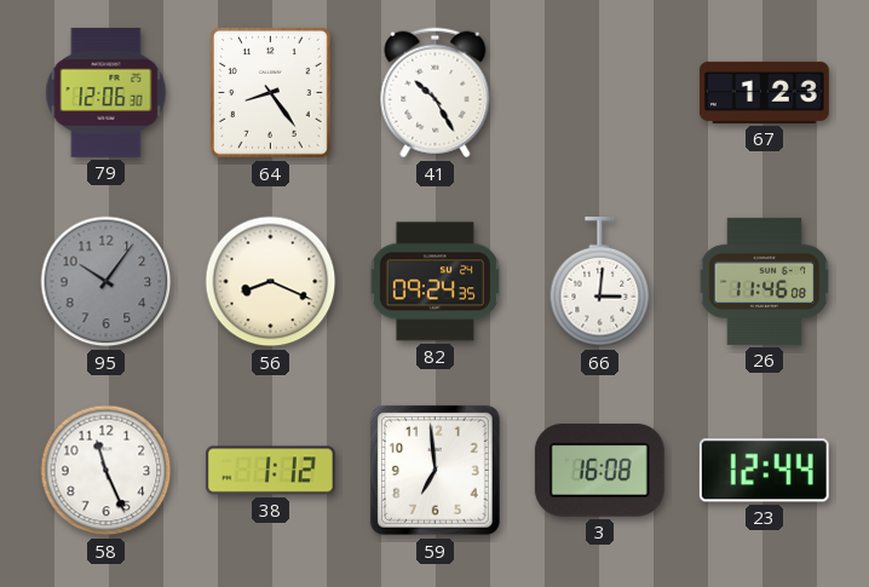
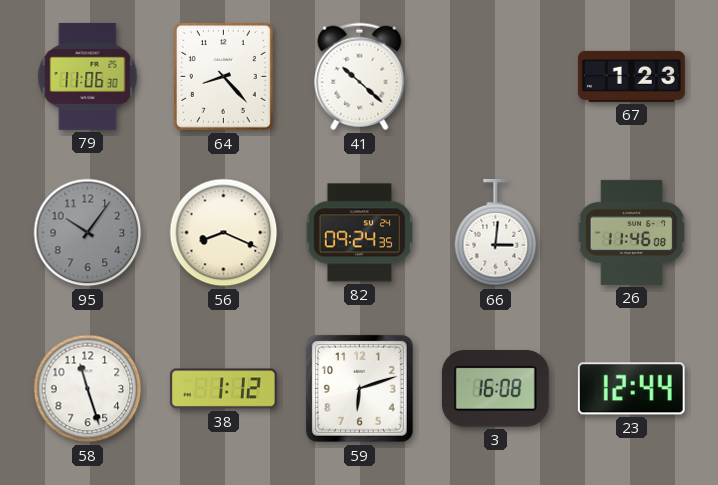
79: 12:06 -> 11:06 (88, 76)
64: 8:24 -> 8:23 (223, 76)
41: 10:25 -> 10:22 (360, 77)
58: 11:26 -> 11:27 (88, 389)
59: 6:59 -> 6:12 (359, 388)
